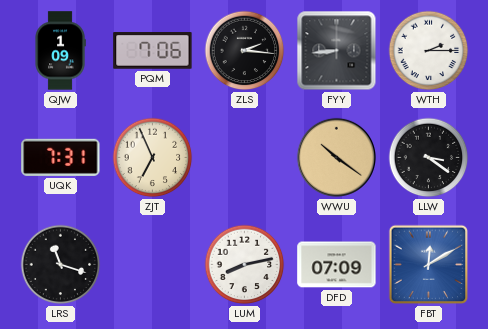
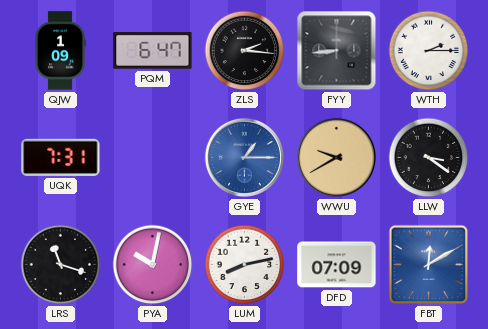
PQM: 7:06 -> 6:47 (153, 51)
ZJT: 6:56 -> none (153, 158)
GYE: none -> 1:15 (244, 157)
WWU: 10:21 -> 9:40 (336, 157)
PYA: none -> 10:02 (153, 265)
